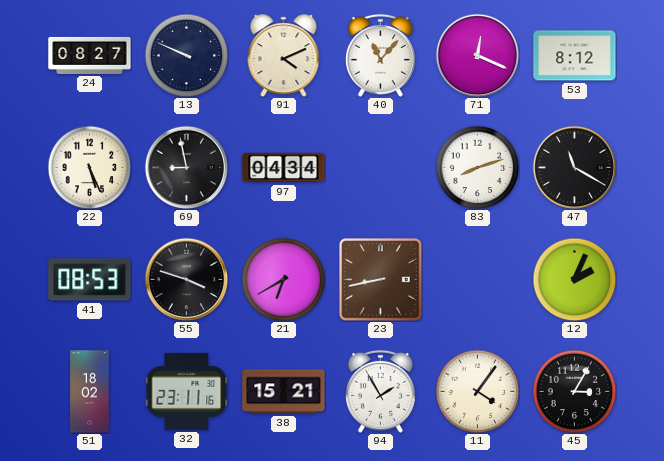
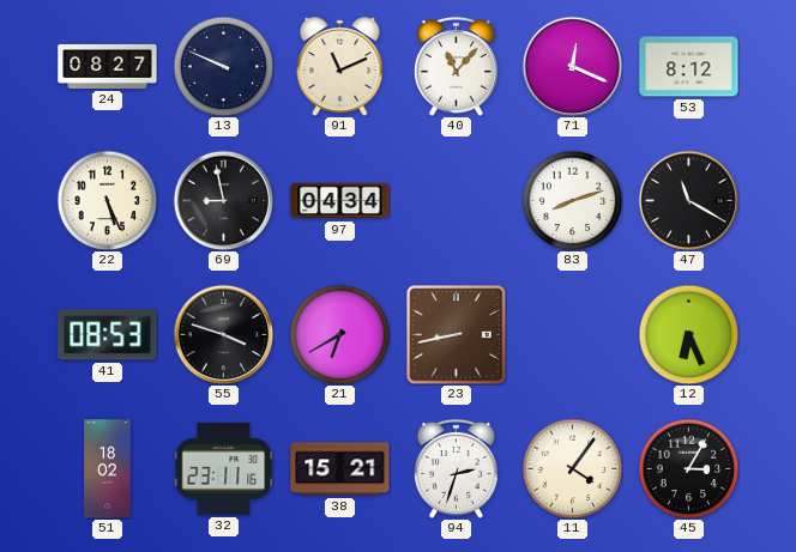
91: 4:11 -> 11:11 (340, 67)
12: 2:04 -> 6:26 (688, 334)
94: 1:55 -> 2:33 (456, 468)
